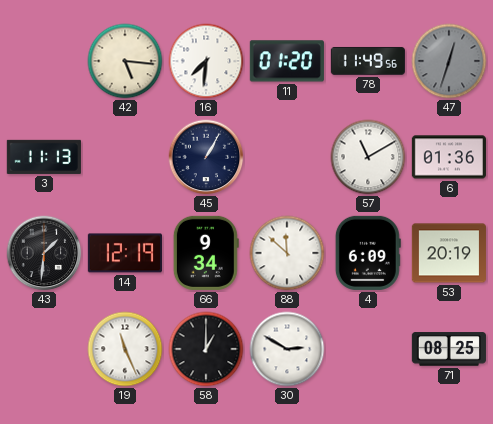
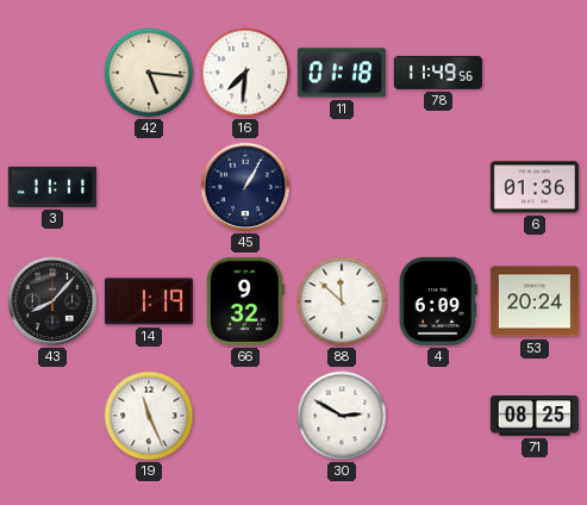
11: 01:20 -> 01:18 (342, 73)
47: 12:33 -> none (449, 61)
3: 11:13 -> 11:11 (52, 187)
57: 11:10 -> none (368, 157)
43: 1:31 -> 8:07 (52, 301)
14: 12:19 -> 1:19 (149, 301)
66: 9:34 -> 9:32 (245, 301)
53: 20:19 -> 20:24 (535, 301)
58: 1:00 -> none (206, 349)
